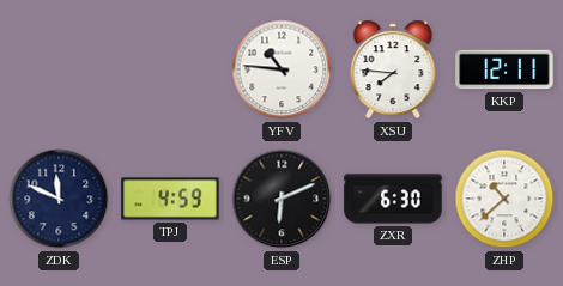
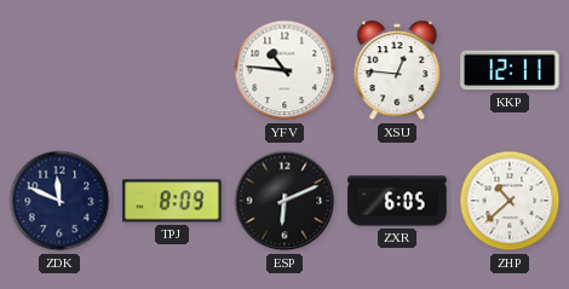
XSU: 7:46 -> 12:46 (397, 70)
TPJ: 4:59 -> 8:09 (172, 201)
ZXR: 6:30 -> 6:05 (397, 201)
